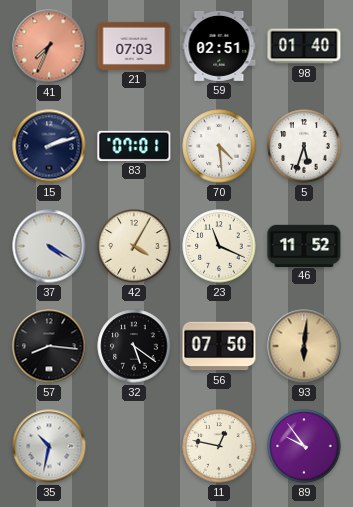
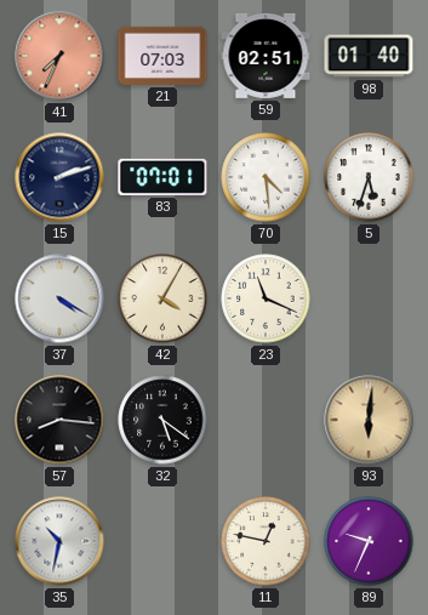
46: 11:52 -> none (304, 245)
56: 07:50 -> none (219, 346)
89: 9:54 -> 9:34 (369, 541)
